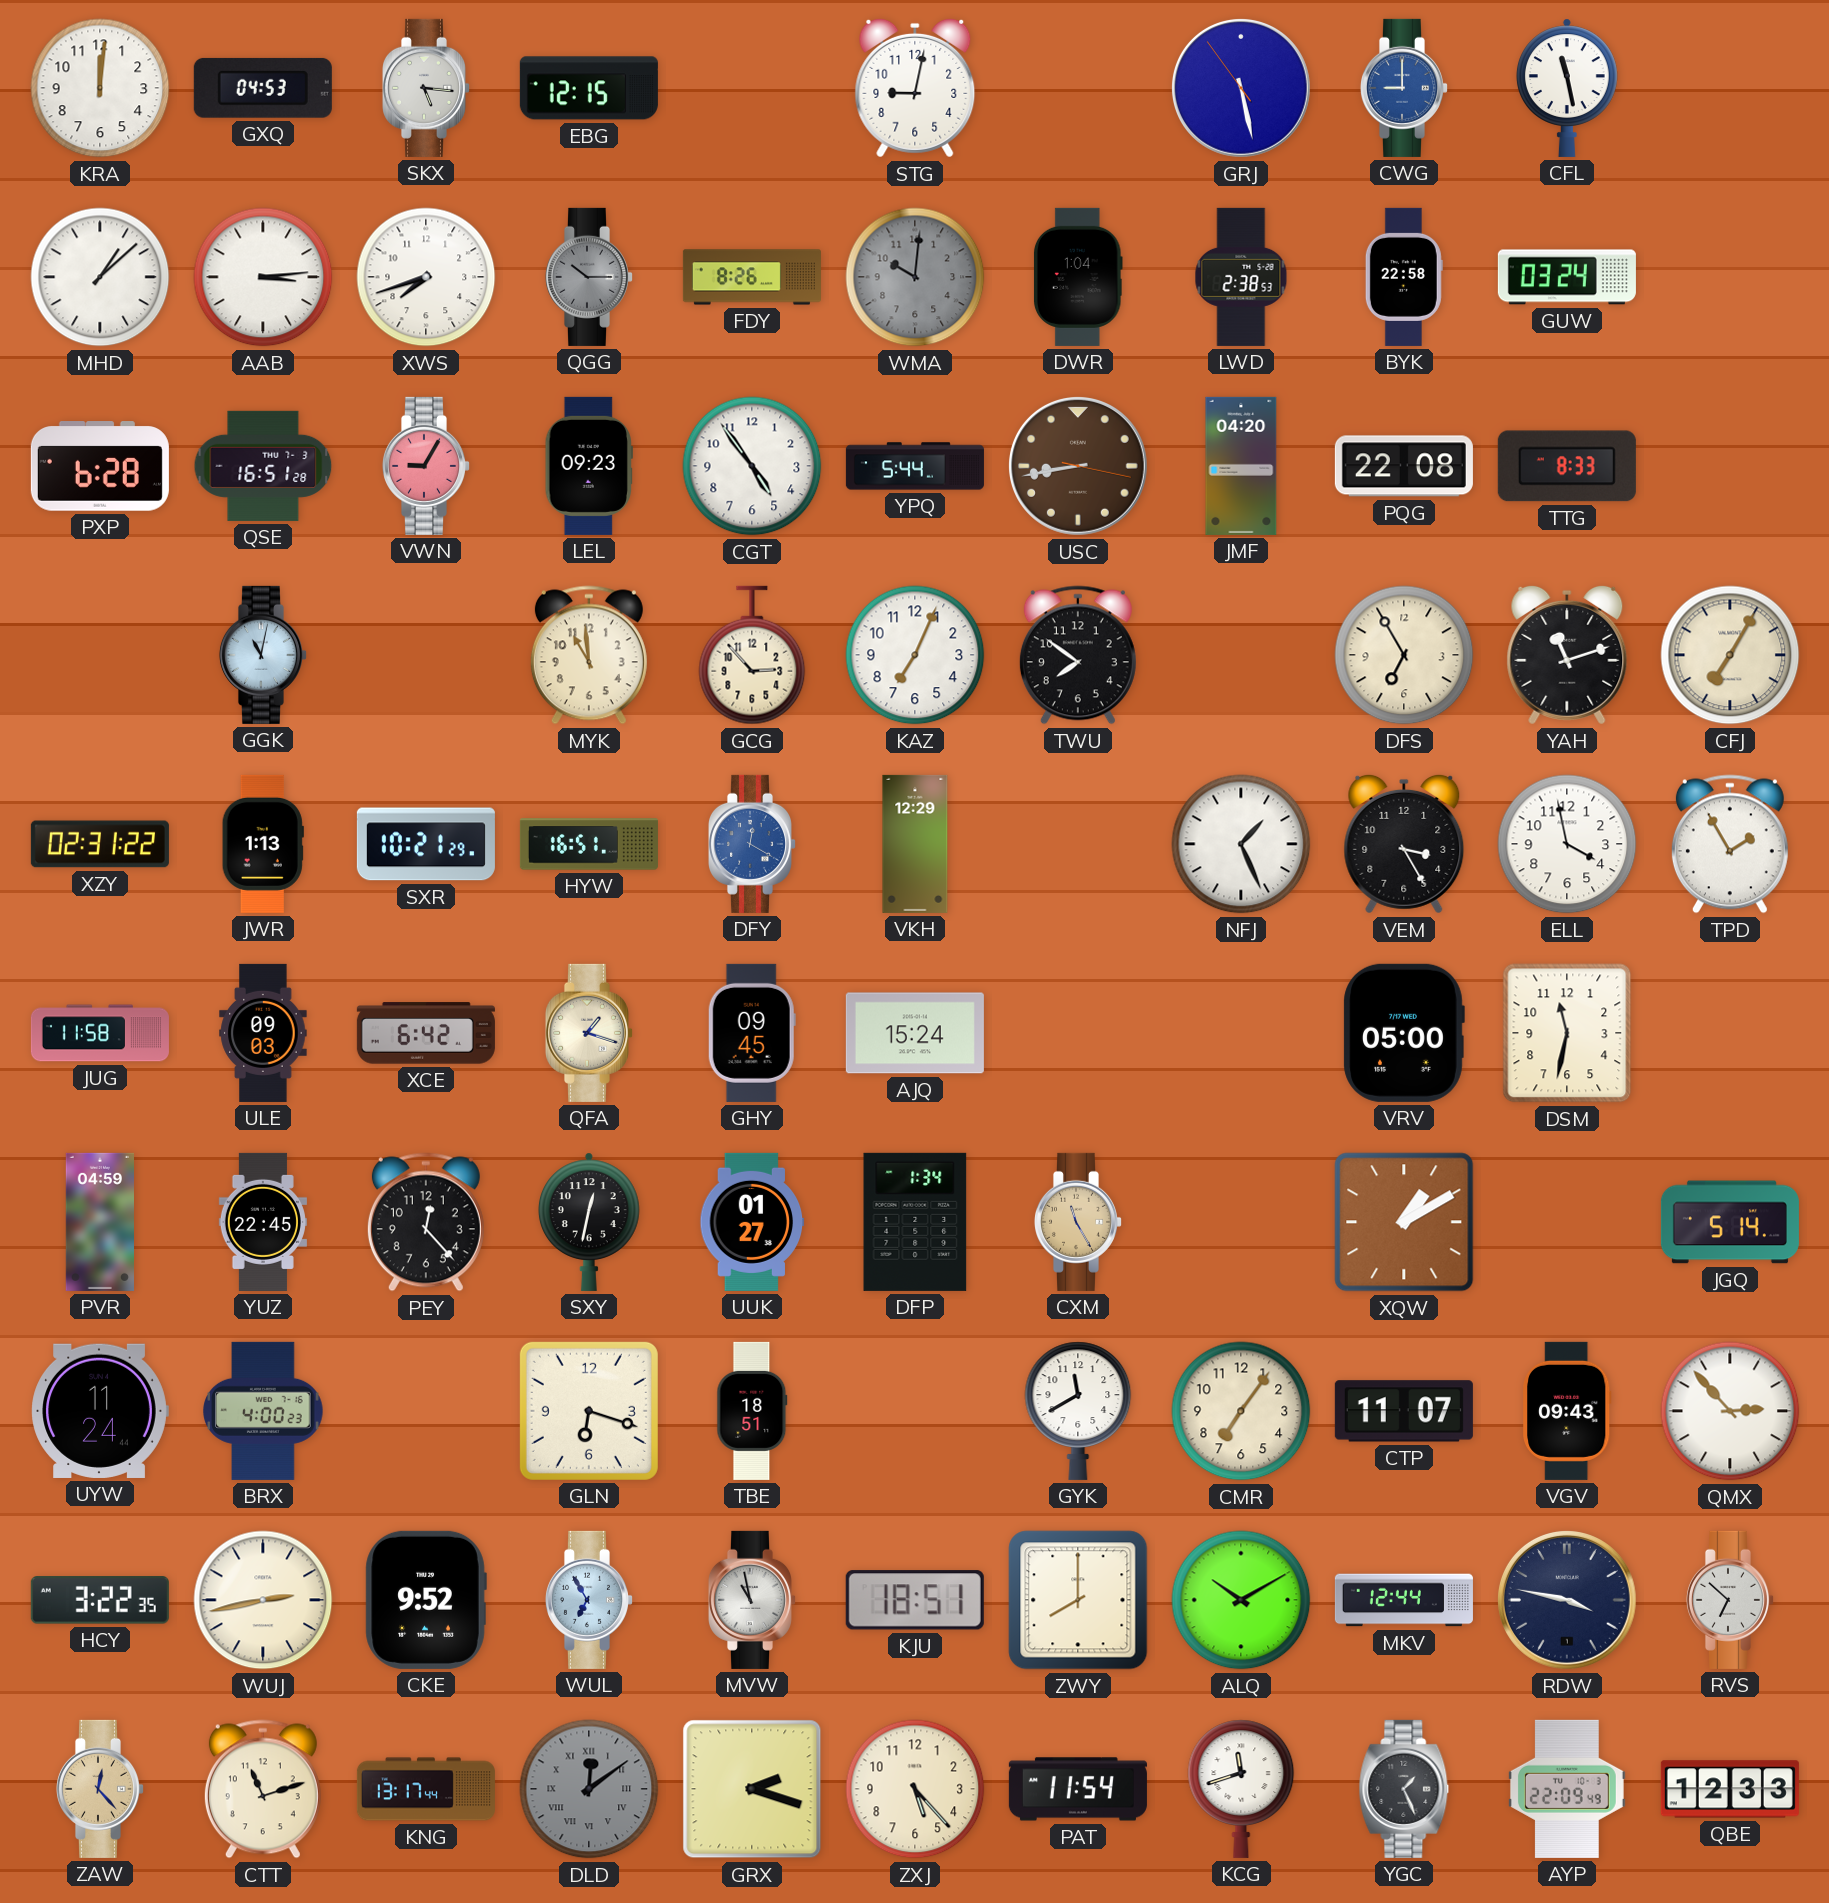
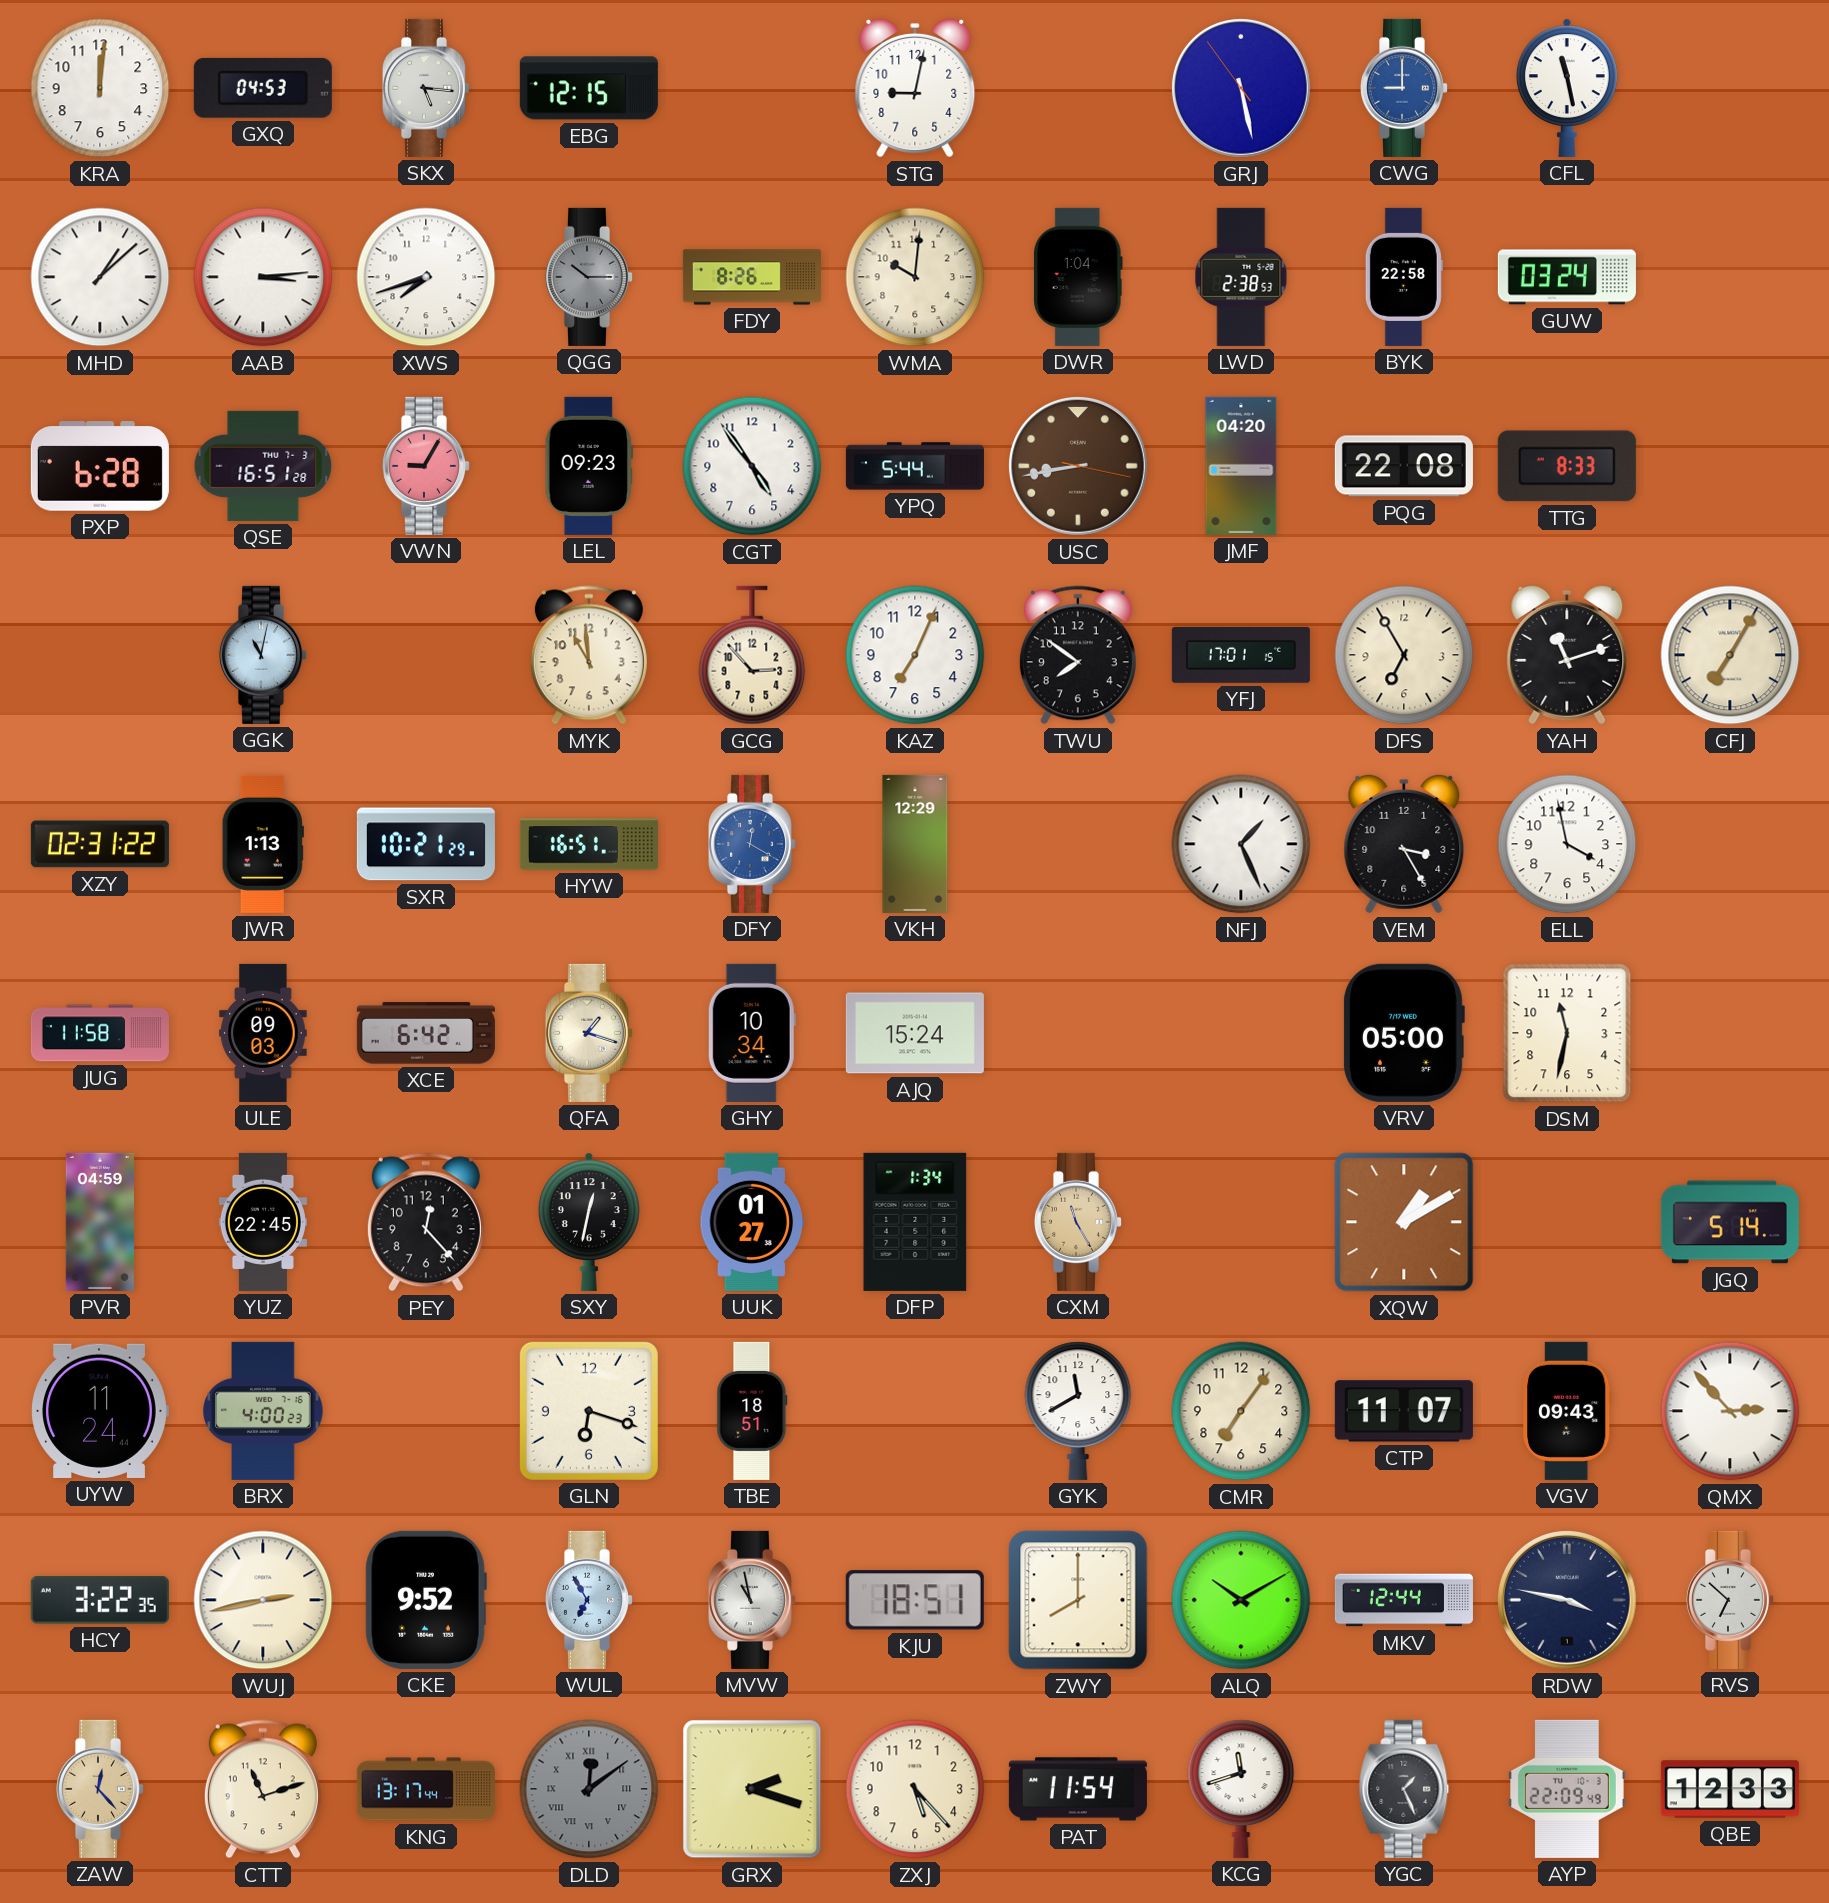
WMA dial: grey -> cream (915, 277)
YFJ: none -> 17:01 (1241, 655)
TPD: 1:55 -> none (1730, 844)
GHY: 09:45 -> 10:34 (752, 1033)
